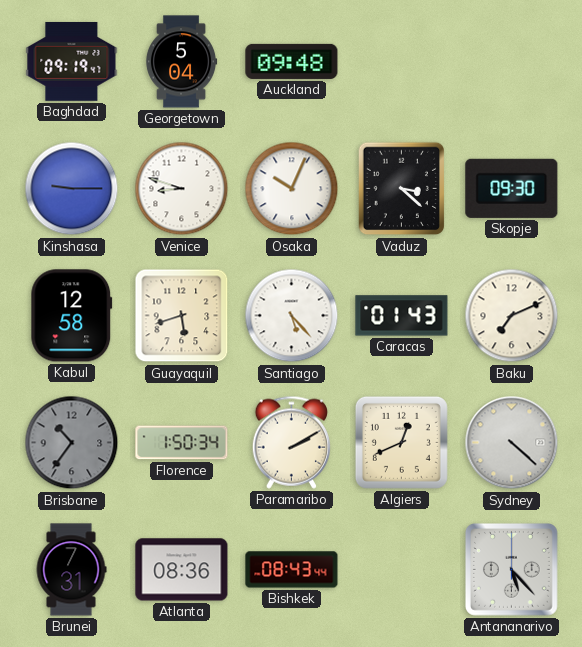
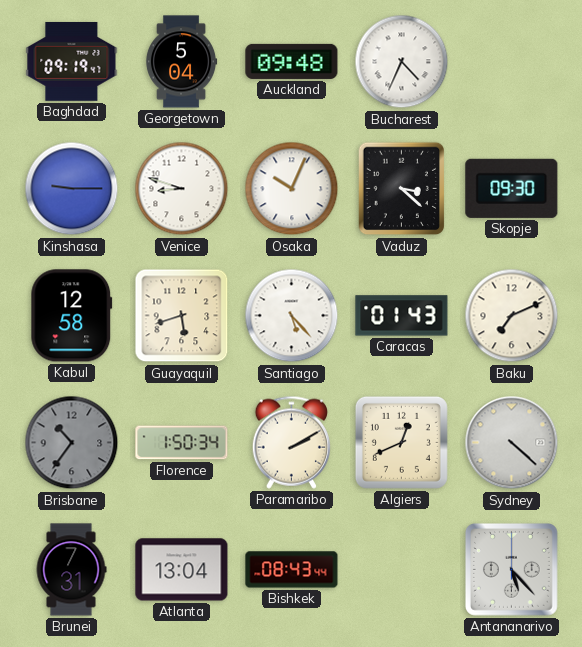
Bucharest: none -> 4:34 (402, 62)
Atlanta: 08:36 -> 13:04 (182, 570)
